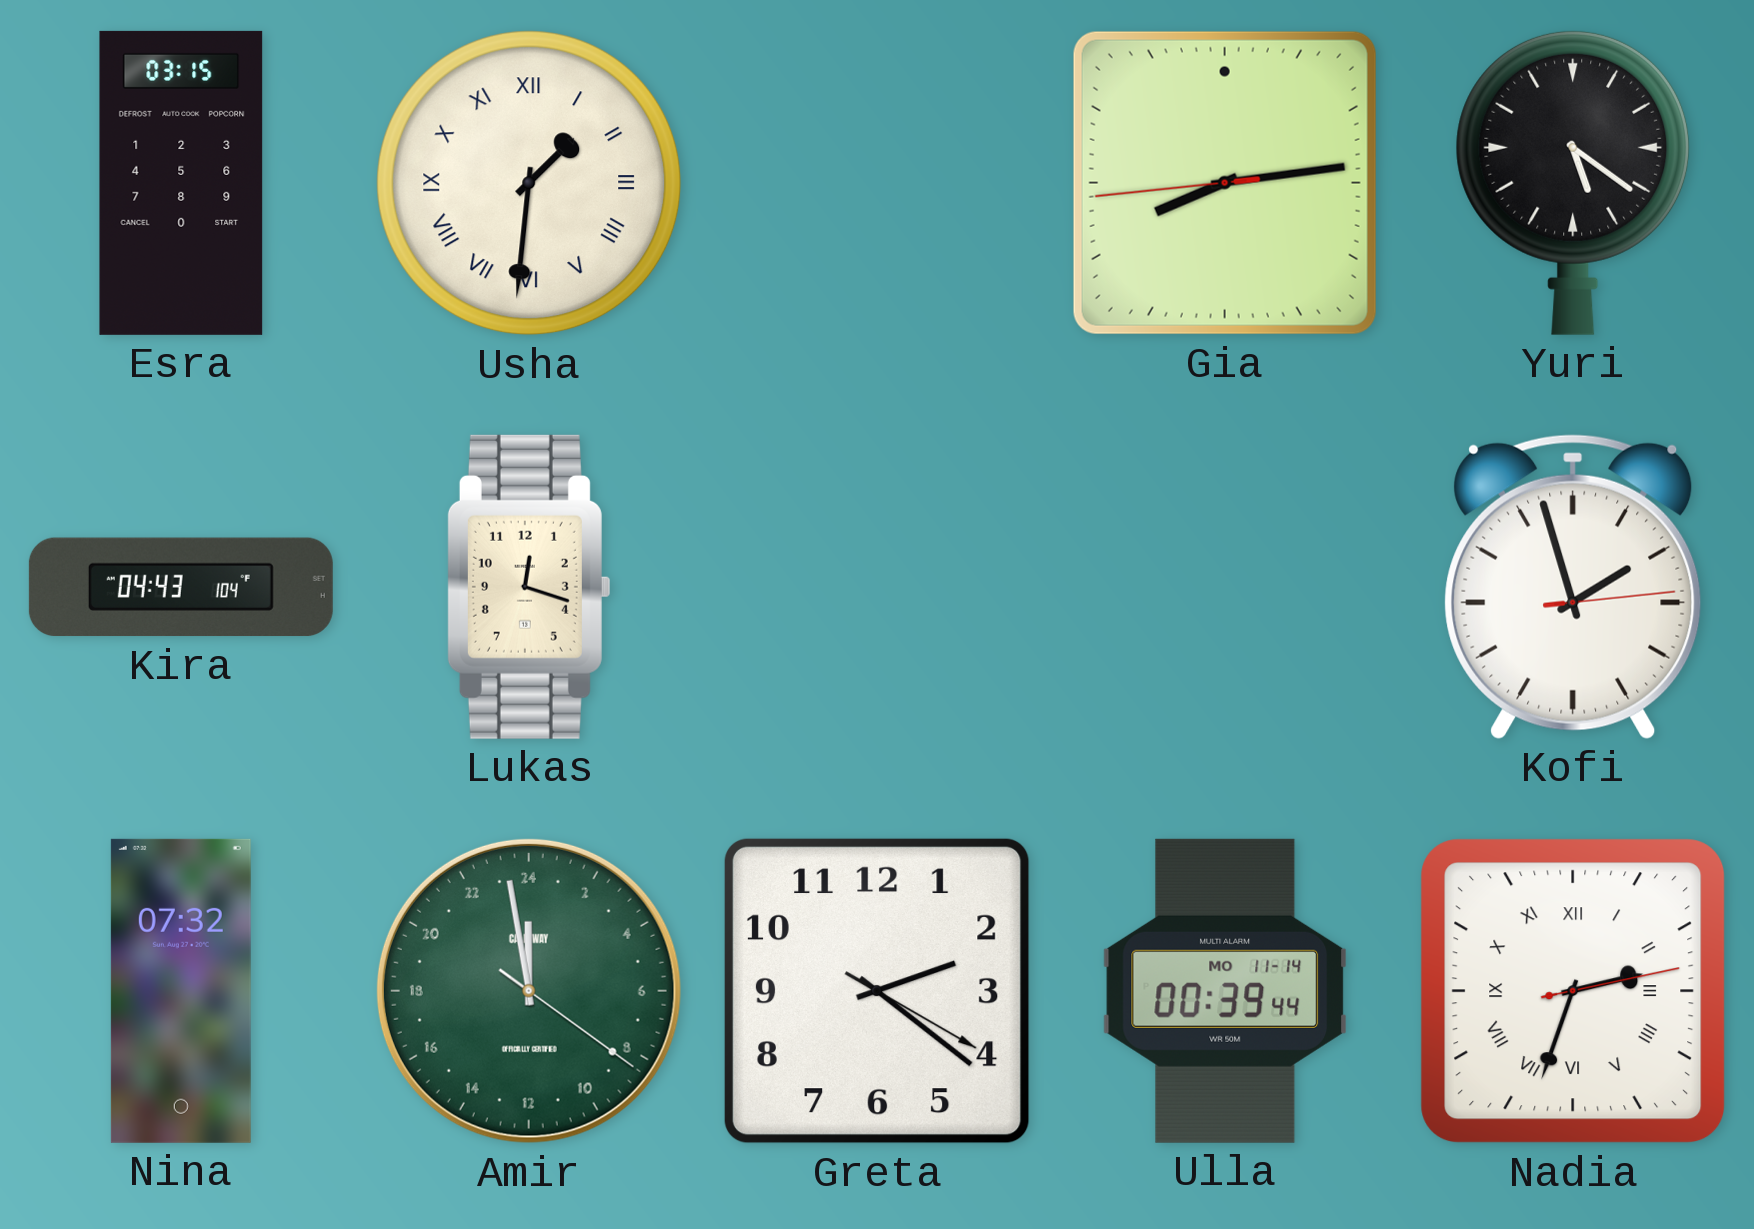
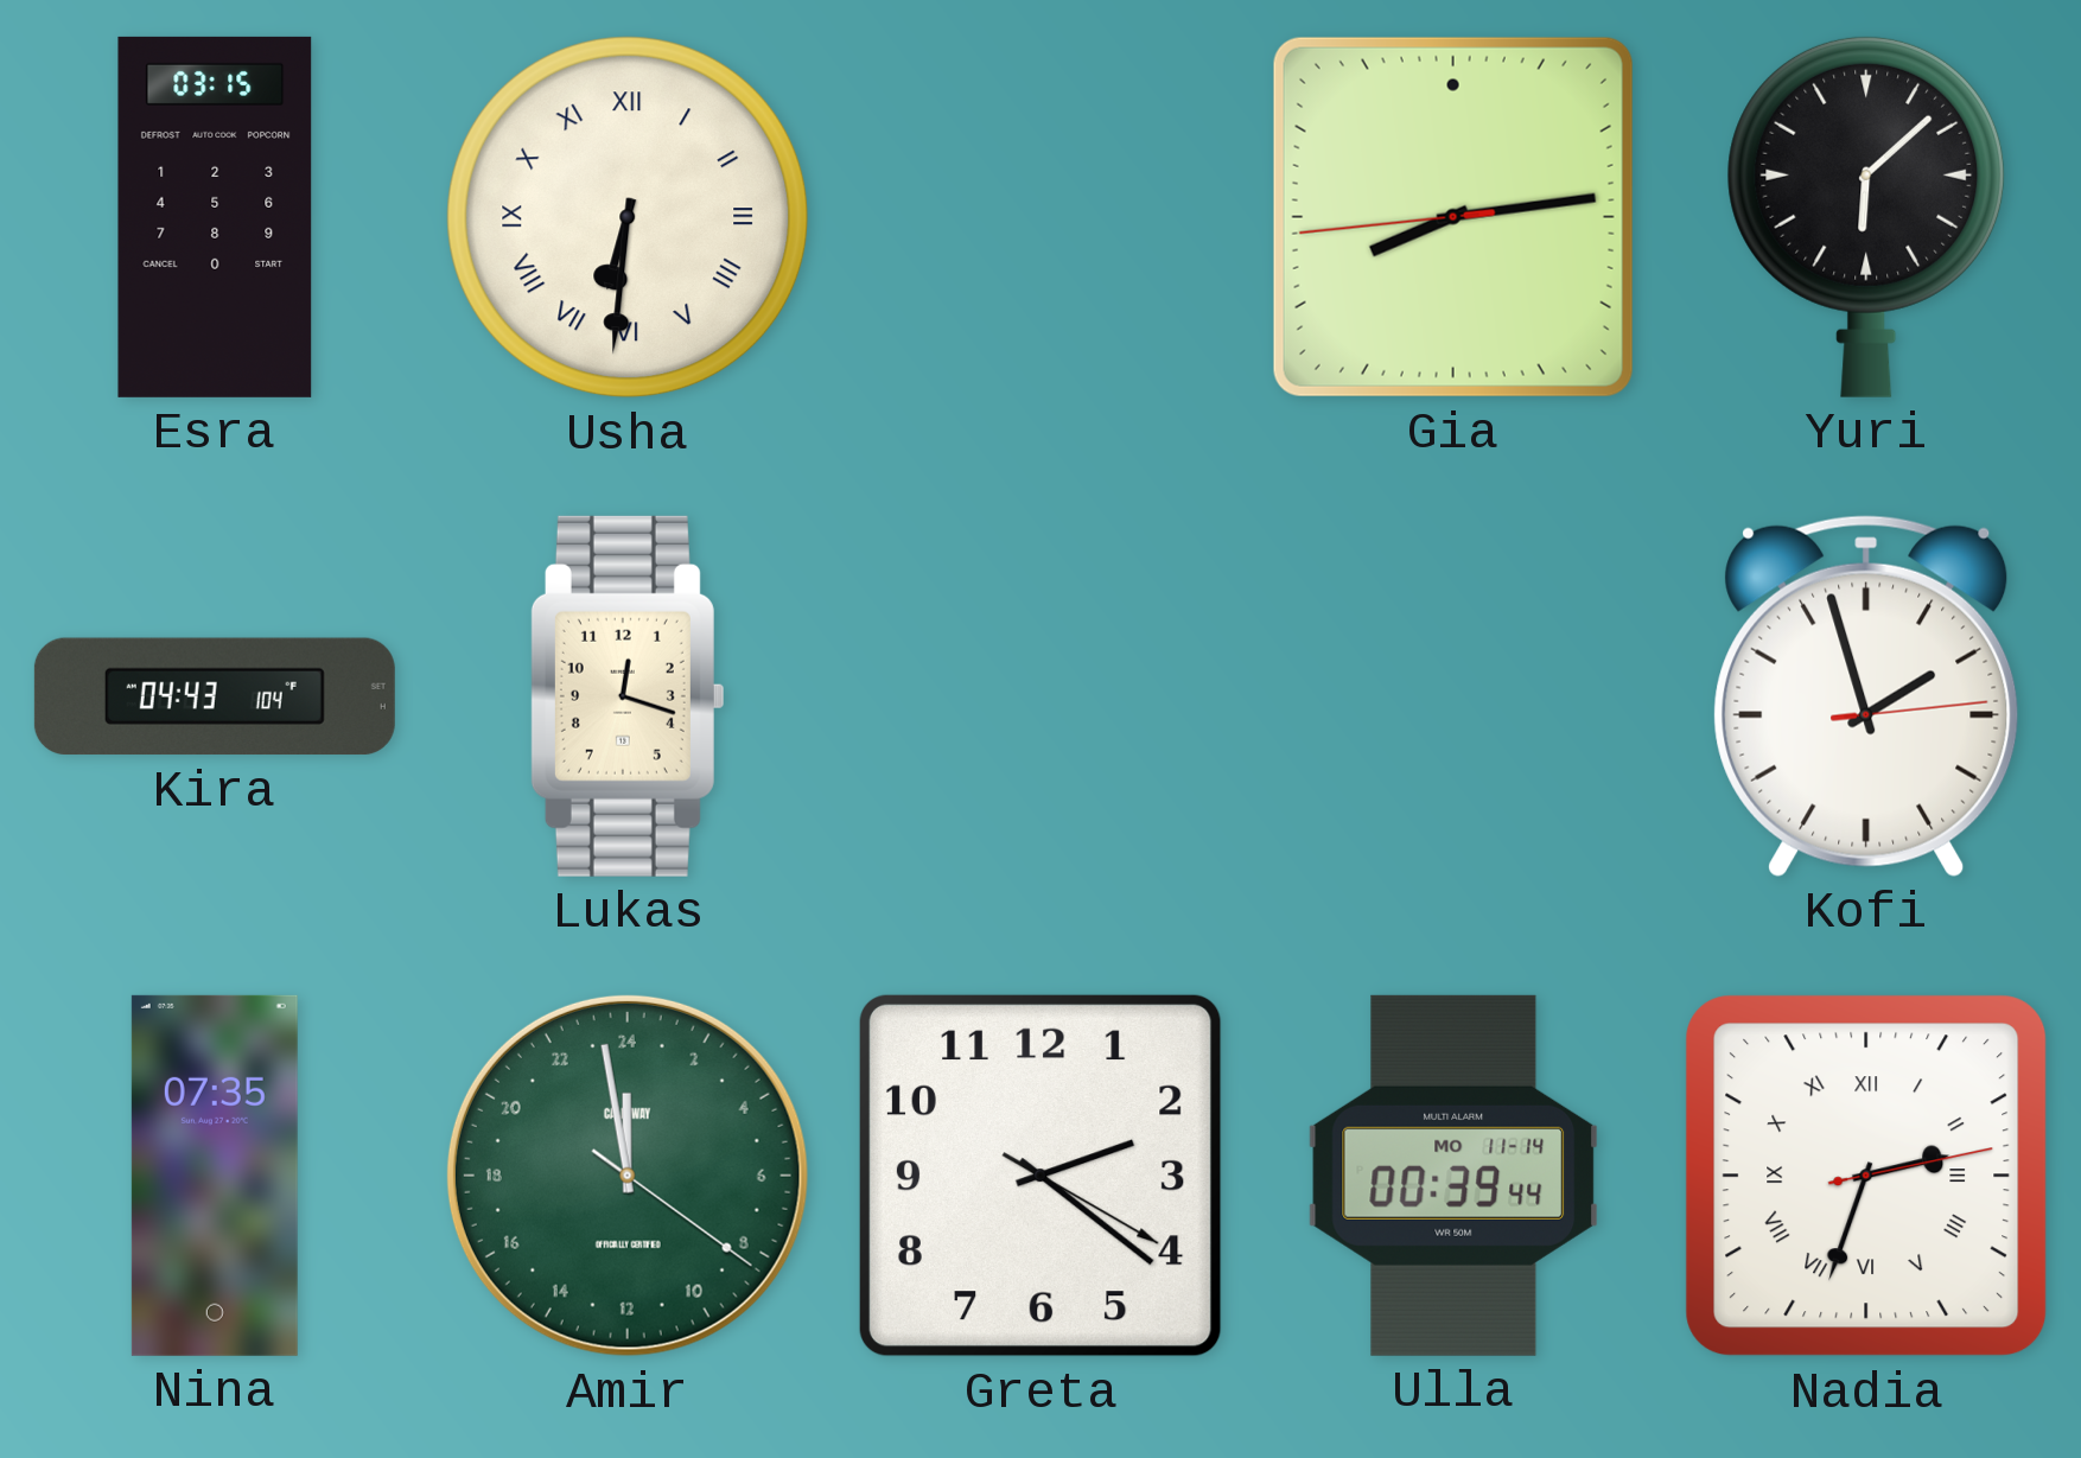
Usha: 1:31 -> 6:31 (628, 217)
Yuri: 5:21 -> 6:08 (1866, 216)
Nina: 07:32 -> 07:35 (215, 1176)
